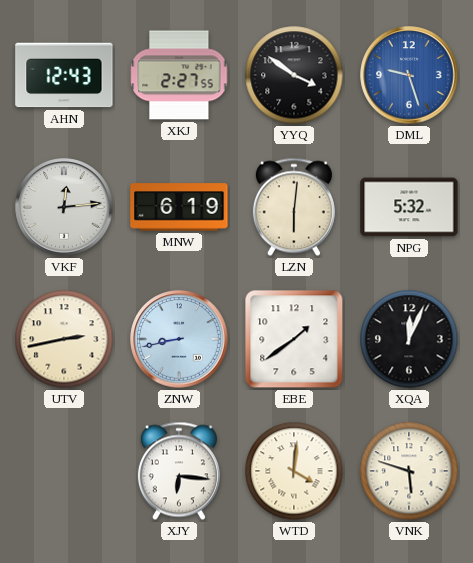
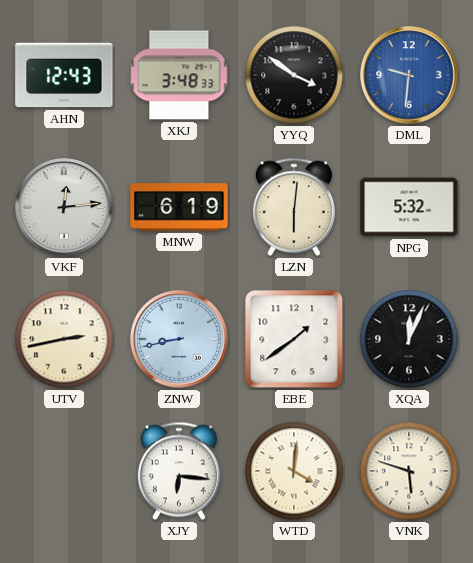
XKJ: 2:27 -> 3:48 (179, 75)
DML: 9:27 -> 9:31 (409, 75)
